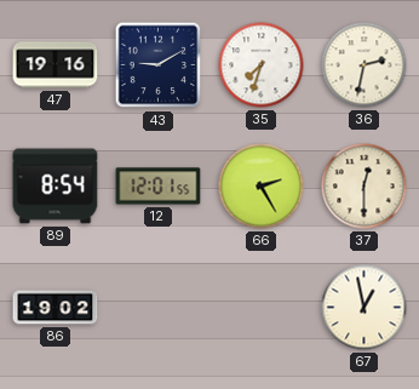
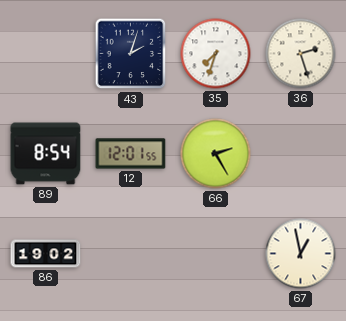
47: 19:16 -> none (56, 65)
43: 9:10 -> 2:03 (131, 54)
36: 2:32 -> 2:27 (301, 54)
37: 12:30 -> none (365, 187)
